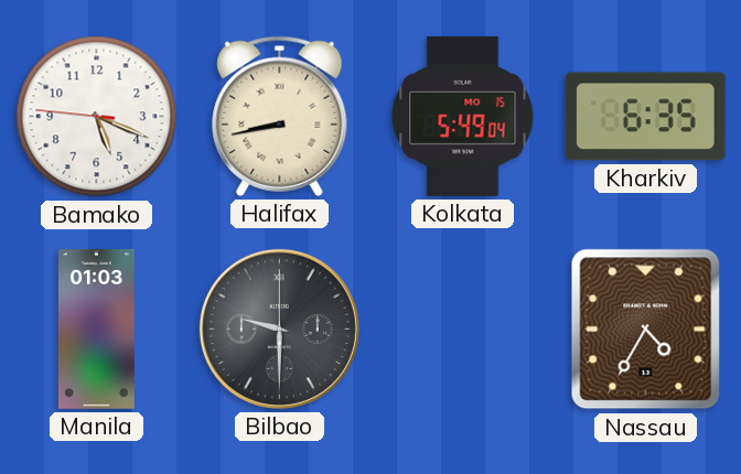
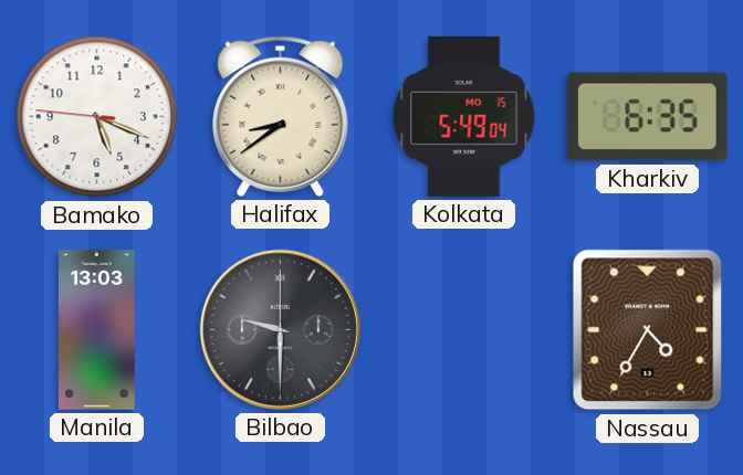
Halifax: 8:43 -> 8:39 (281, 116)
Manila: 01:03 -> 13:03 (96, 329)
